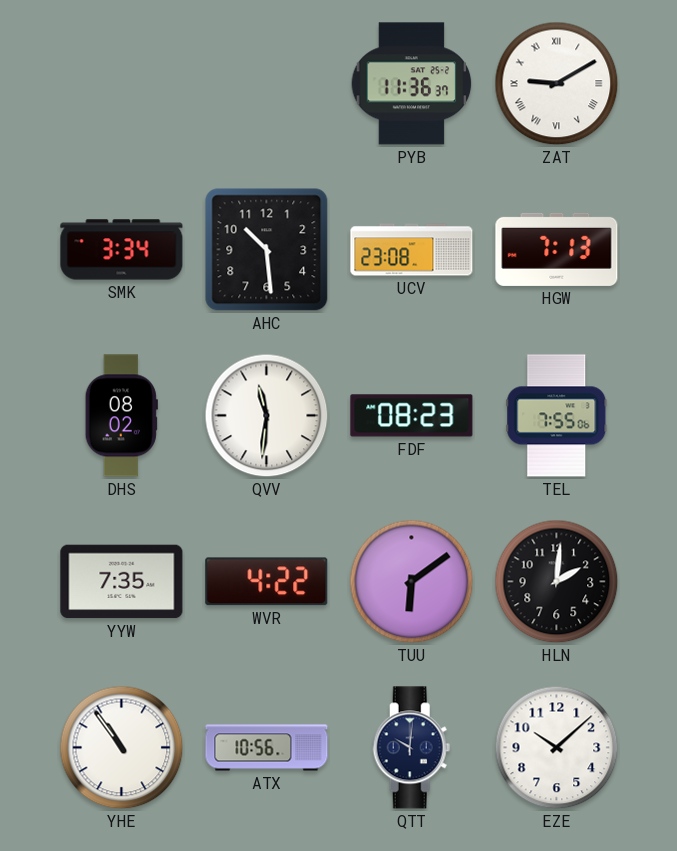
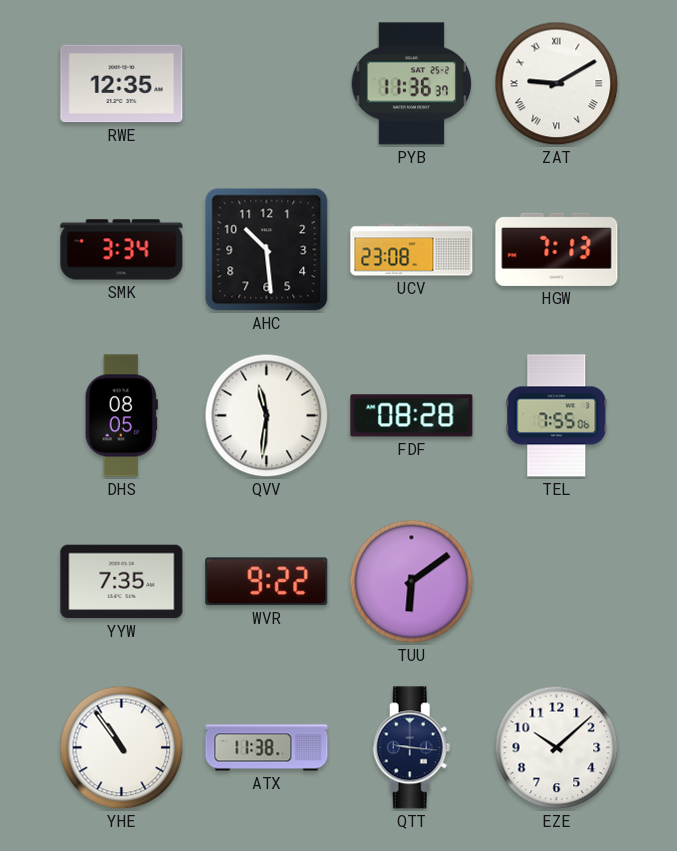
RWE: none -> 12:35 (122, 84)
DHS: 08:02 -> 08:05 (121, 416)
FDF: 08:23 -> 08:28 (412, 416)
WVR: 4:22 -> 9:22 (267, 582)
HLN: 2:01 -> none (557, 582)
ATX: 10:56 -> 11:38 (267, 748)
QTT: 10:01 -> 9:16 (412, 748)
